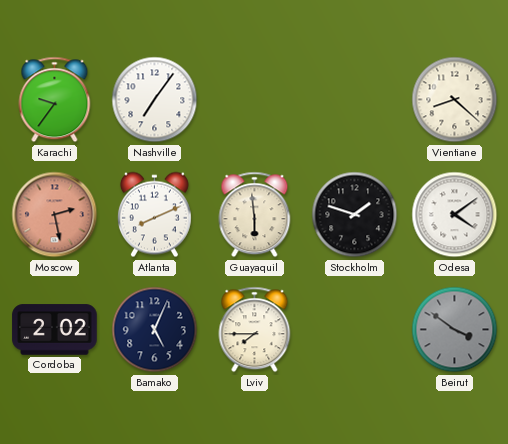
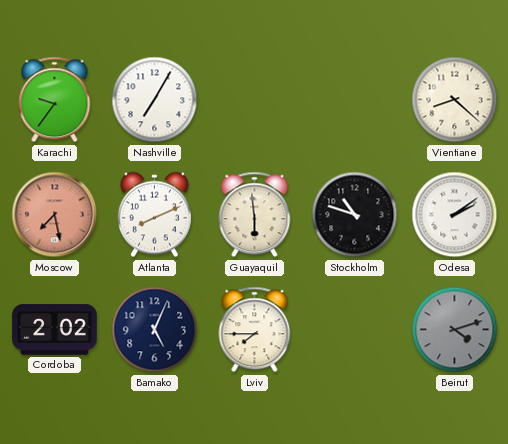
Nashville: 7:06 -> 7:05 (155, 100)
Moscow: 2:28 -> 7:28 (55, 215)
Stockholm: 1:48 -> 10:48 (355, 215)
Odesa: 4:09 -> 2:09 (455, 215)
Beirut: 3:51 -> 4:12 (455, 330)
